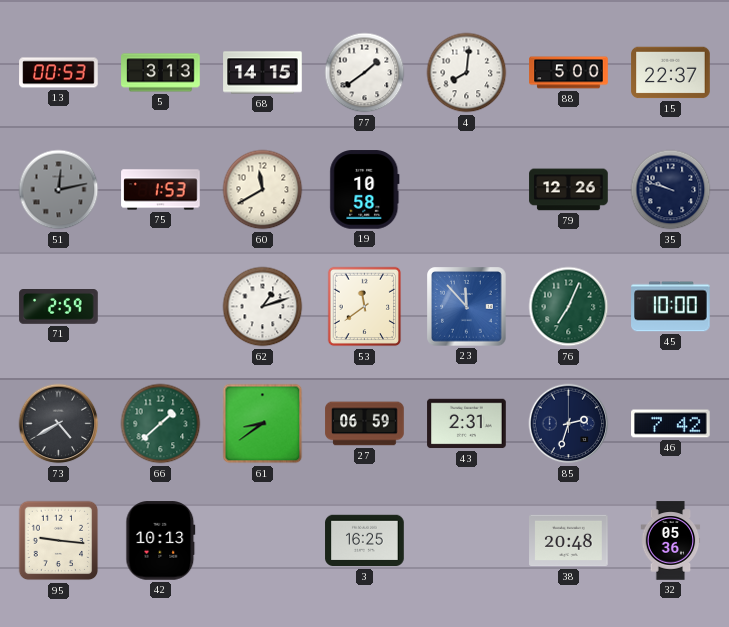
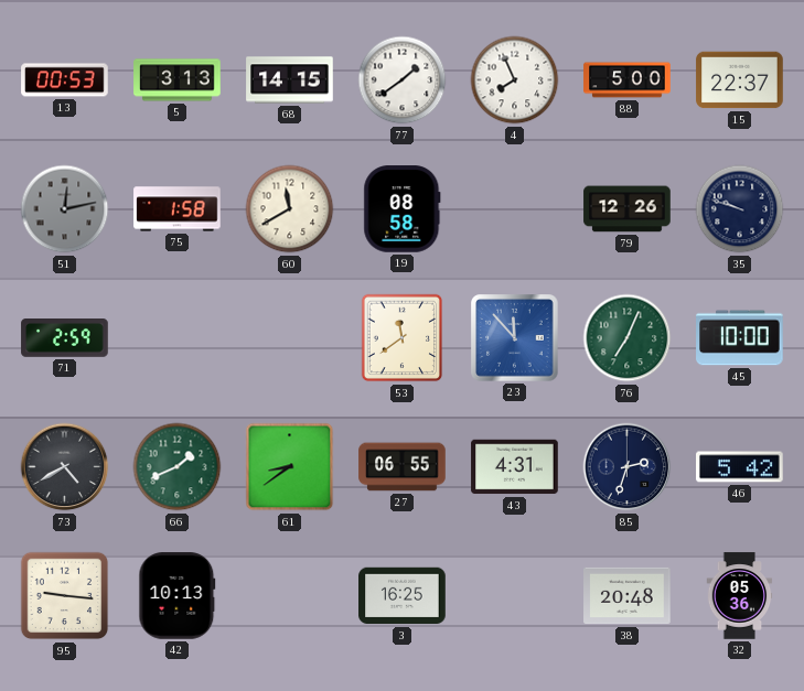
4: 8:01 -> 7:56 (515, 80)
75: 1:53 -> 1:58 (178, 209)
19: 10:58 -> 08:58 (403, 209)
62: 1:12 -> none (263, 307)
66: 1:38 -> 1:41 (178, 467)
27: 06:59 -> 06:55 (403, 467)
43: 2:31 -> 4:31 (515, 467)
46: 7:42 -> 5:42 (740, 467)
